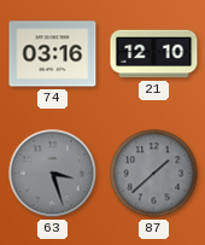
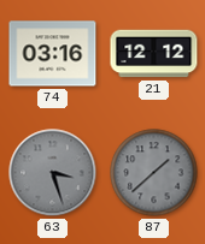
21: 12:10 -> 12:12 (154, 54)
